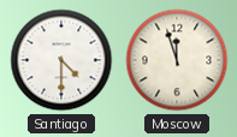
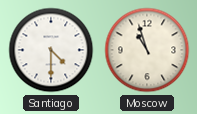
Moscow: 11:57 -> 10:57 (147, 50)
